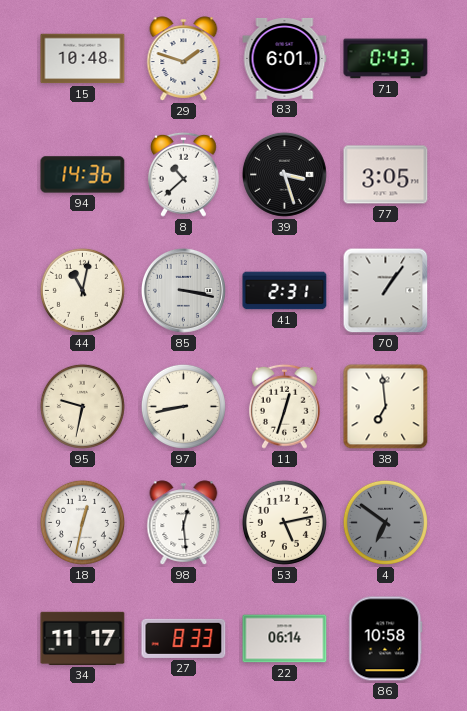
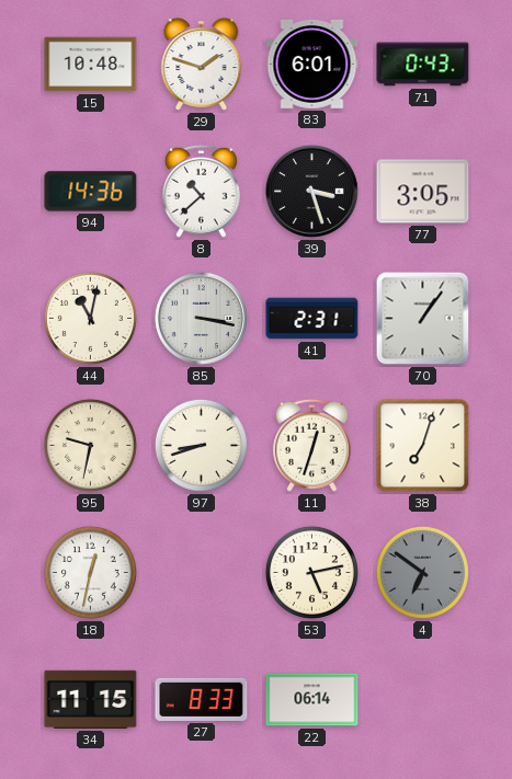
97: 8:43 -> 8:42 (201, 445)
38: 6:59 -> 7:03 (423, 446)
98: 12:29 -> none (184, 523)
34: 11:17 -> 11:15 (91, 699)
86: 10:58 -> none (386, 639)
